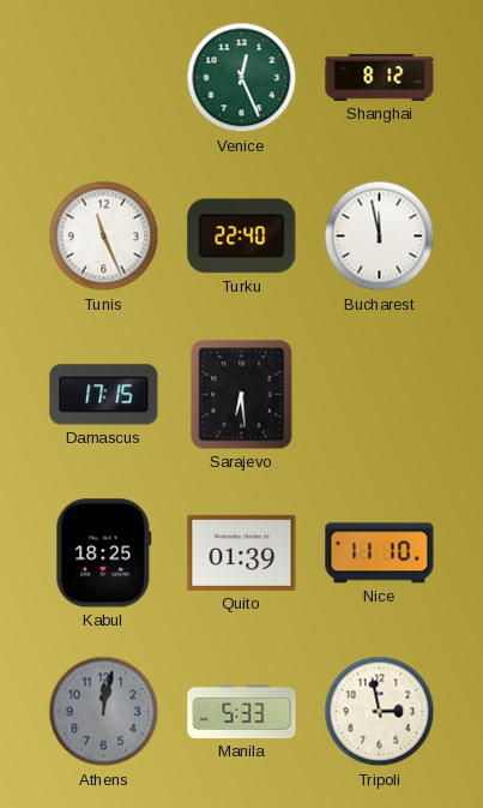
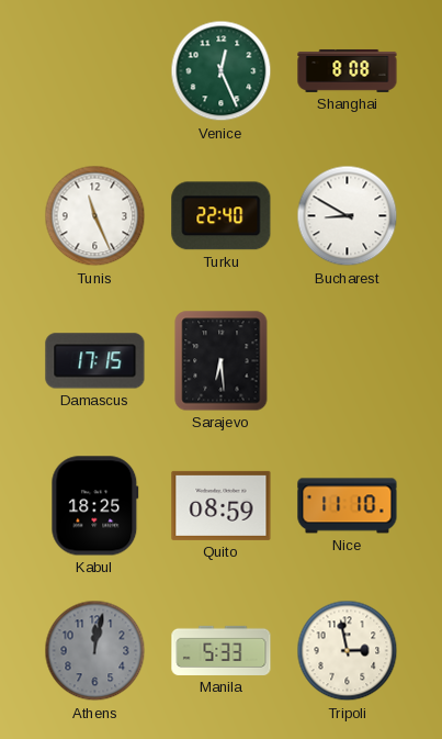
Shanghai: 8:12 -> 8:08 (348, 71)
Bucharest: 11:58 -> 8:50 (348, 216)
Quito: 01:39 -> 08:59 (222, 505)
